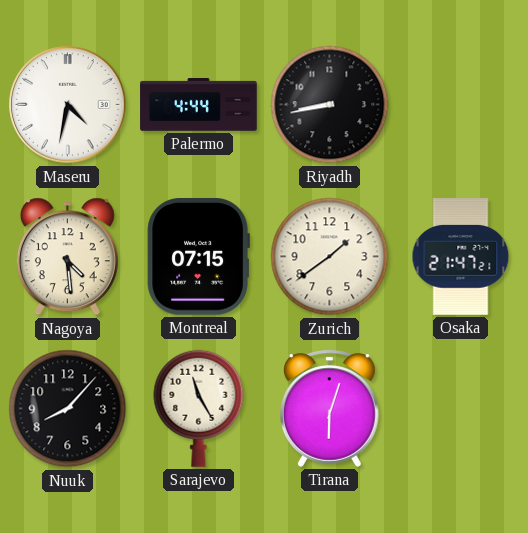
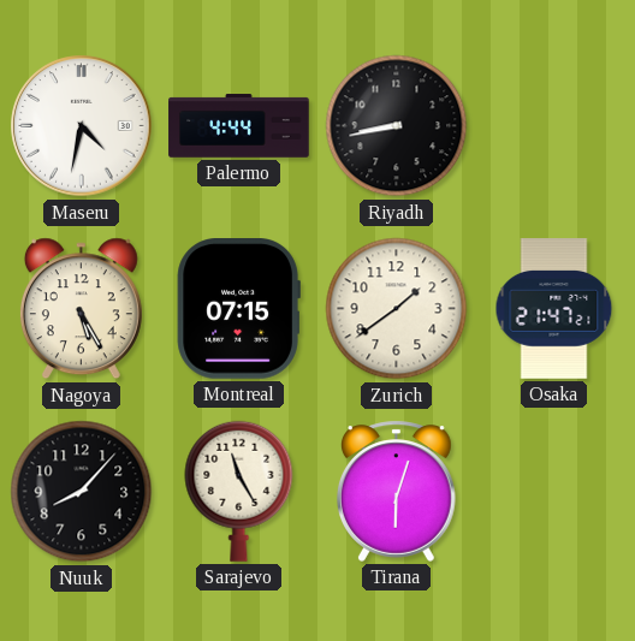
Nagoya: 4:29 -> 5:25 (81, 309)
